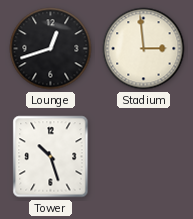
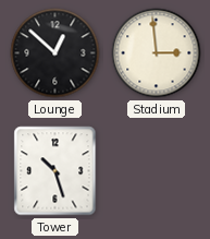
Lounge: 12:42 -> 12:52 (55, 53)
